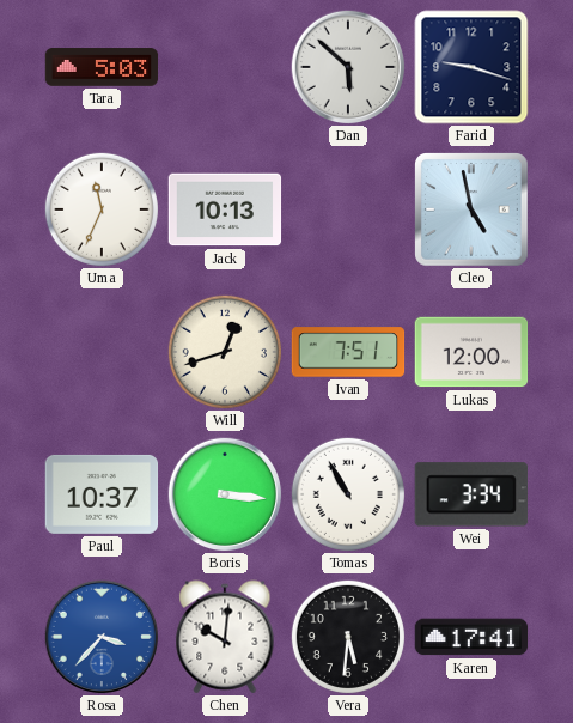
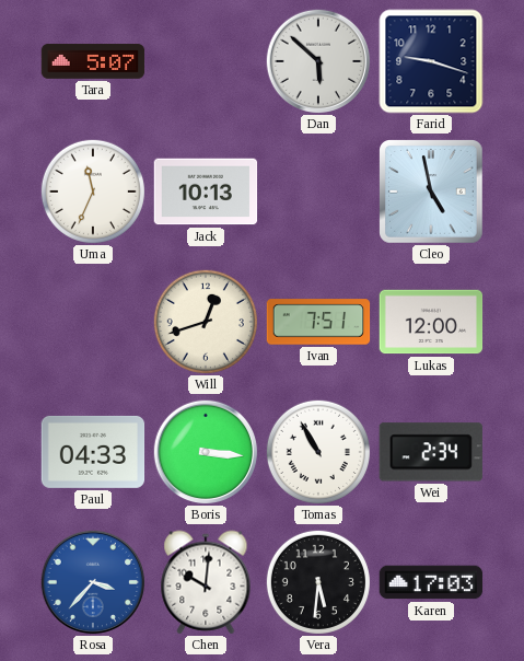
Tara: 5:03 -> 5:07 (93, 61)
Paul: 10:37 -> 04:33 (93, 452)
Wei: 3:34 -> 2:34 (431, 452)
Karen: 17:41 -> 17:03 (431, 582)
